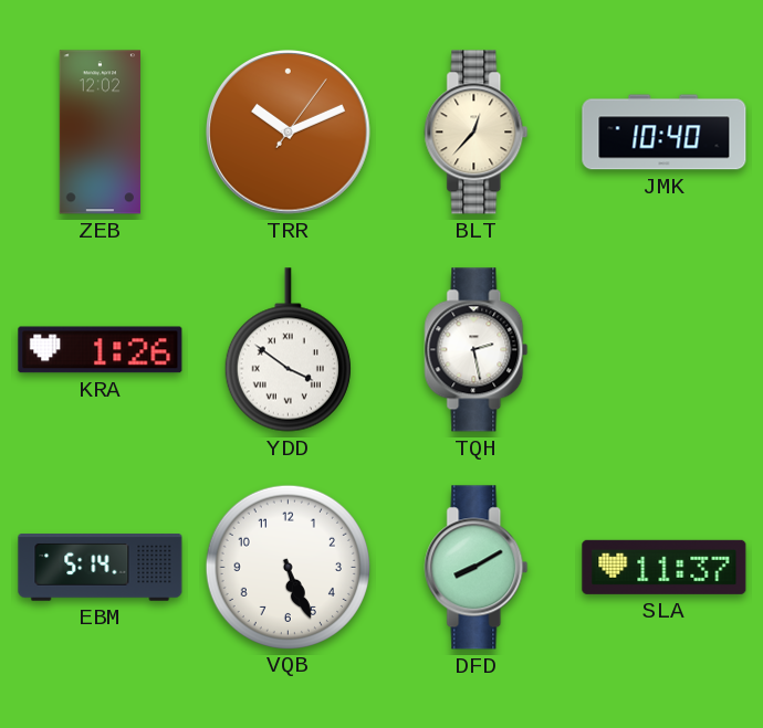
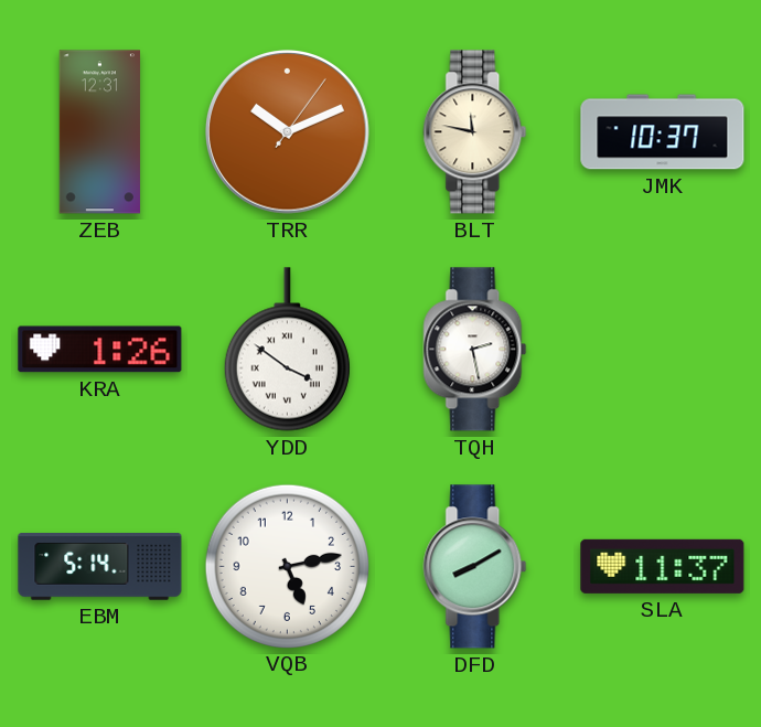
ZEB: 12:02 -> 12:31 (99, 132)
BLT: 12:37 -> 11:47 (475, 132)
JMK: 10:40 -> 10:37 (663, 132)
VQB: 5:26 -> 5:13 (287, 566)
